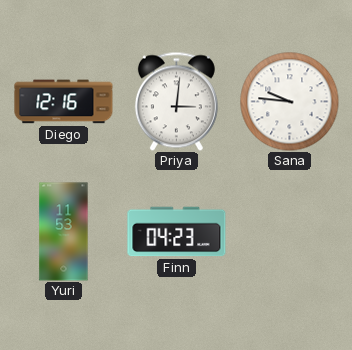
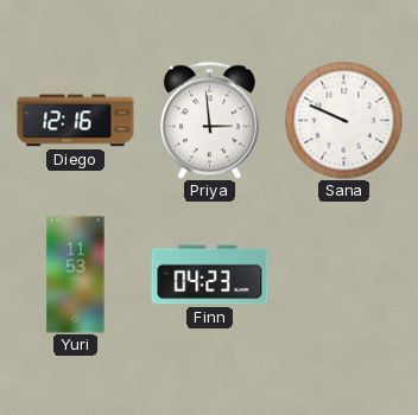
Priya: 3:01 -> 2:59 (209, 120)
Sana: 9:46 -> 9:49 (344, 121)
